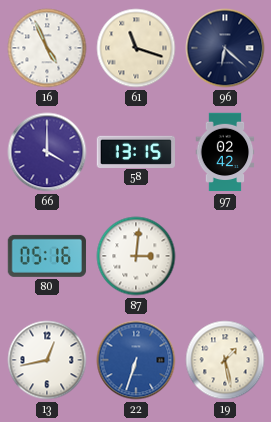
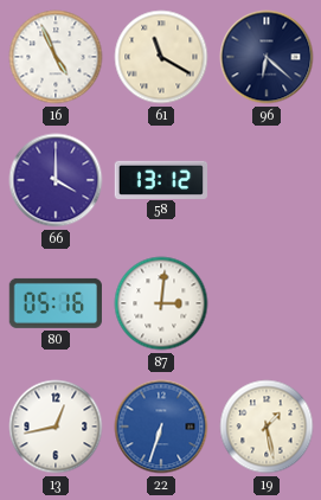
61: 11:18 -> 11:20 (161, 57)
58: 13:15 -> 13:12 (160, 179)
97: 02:42 -> none (225, 152)
